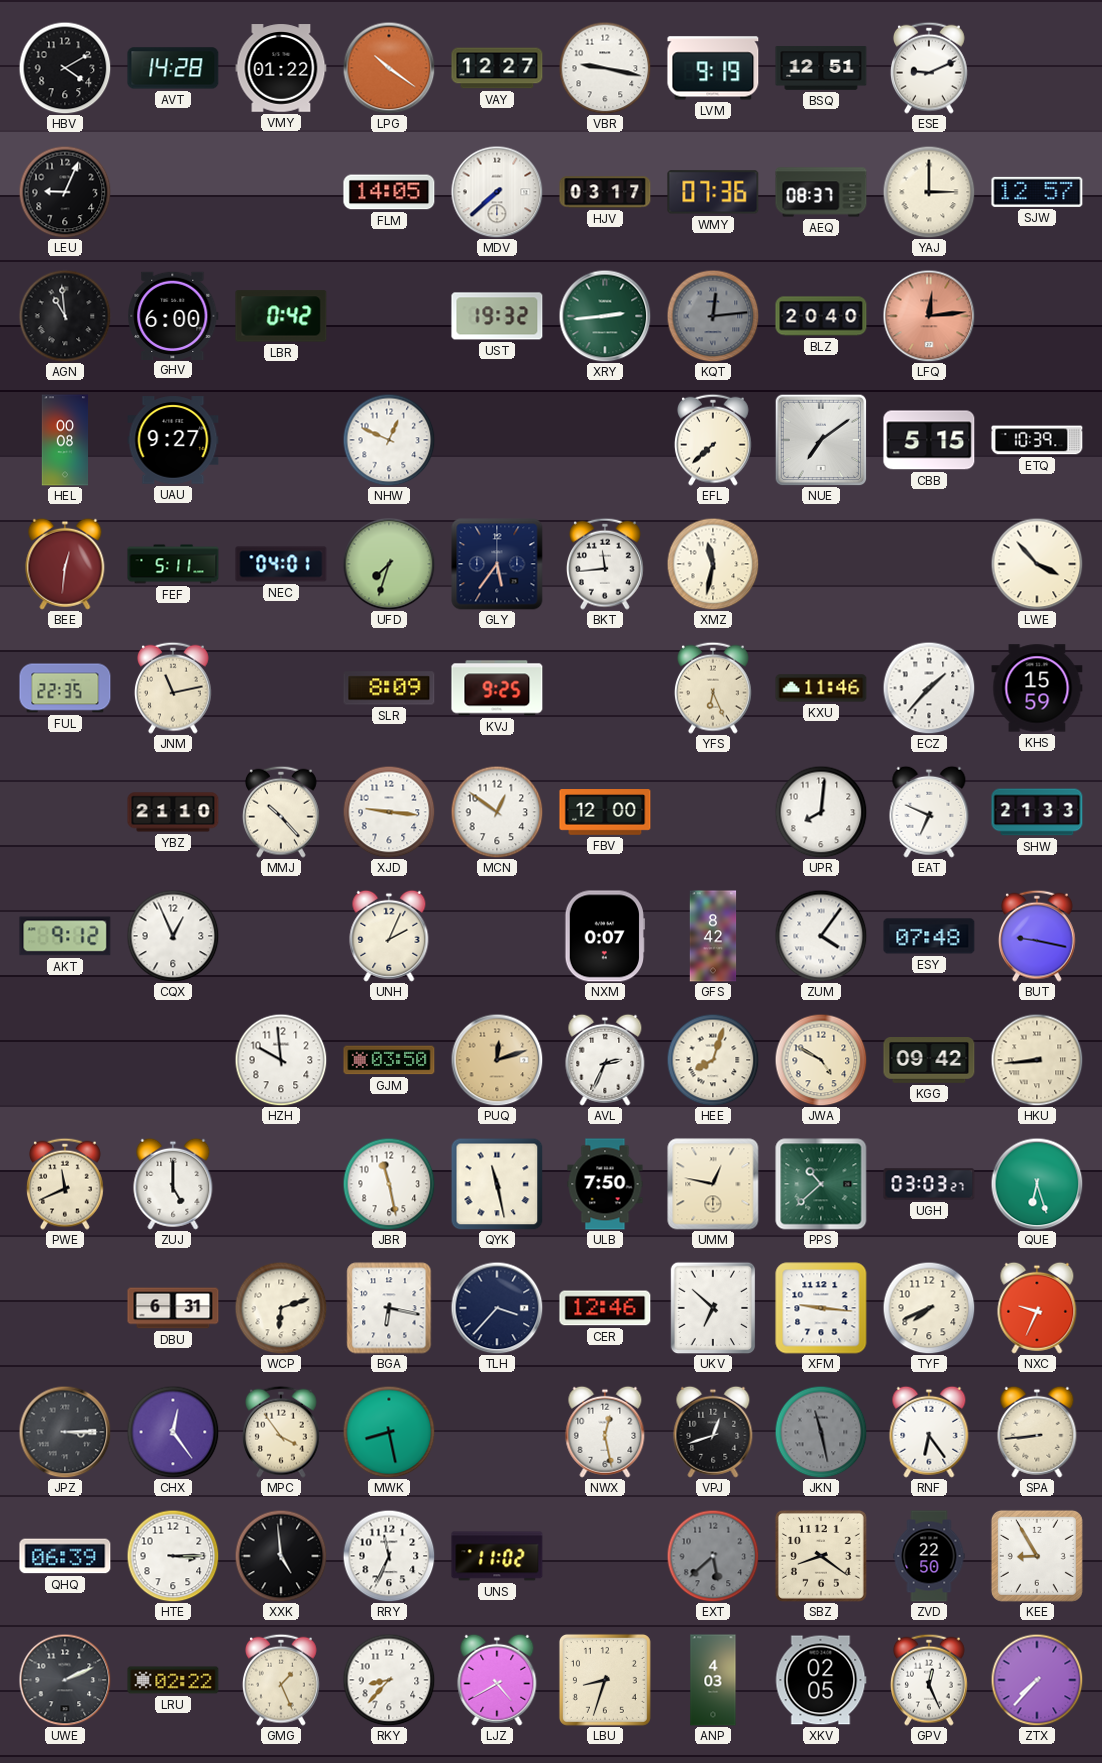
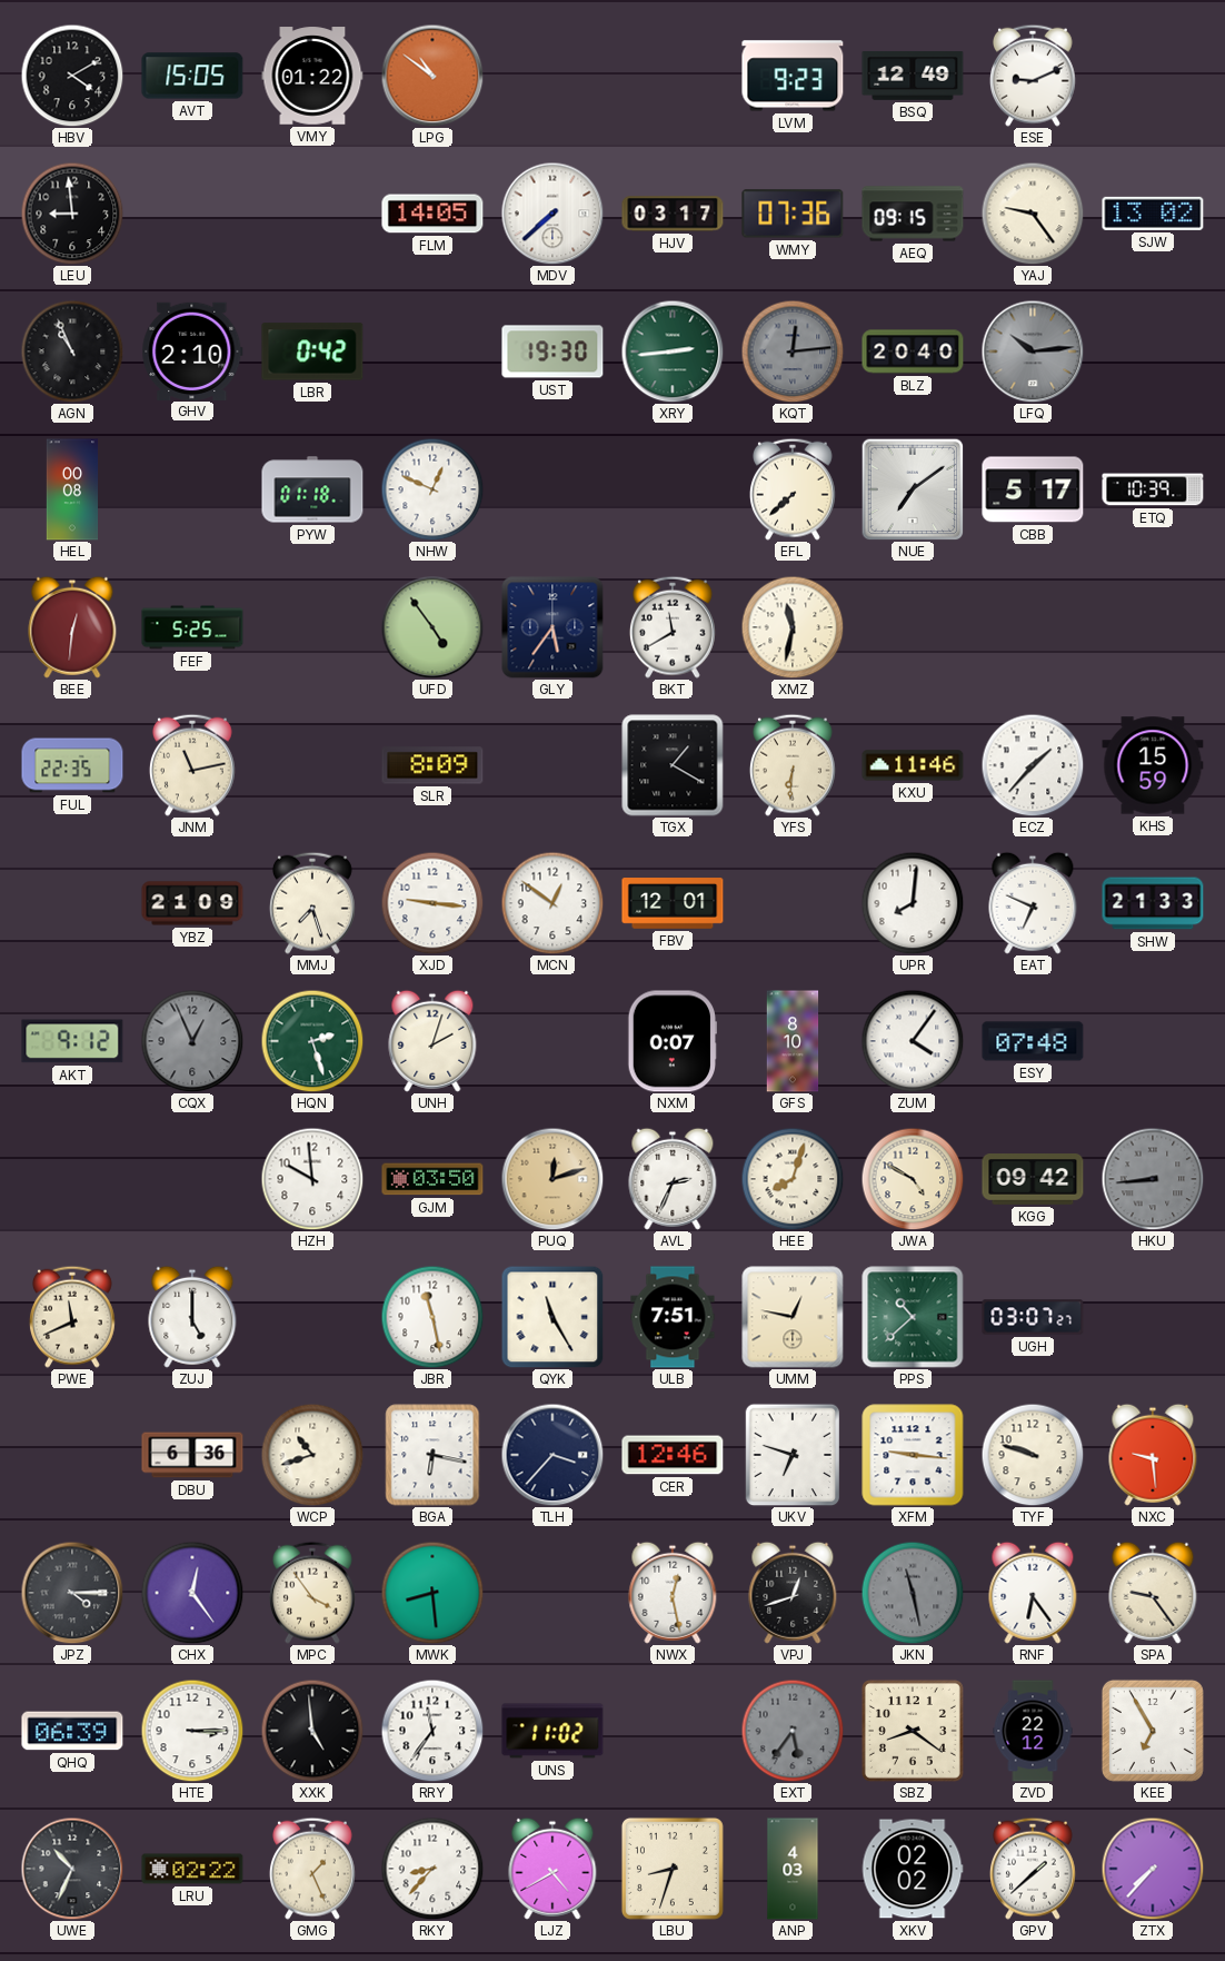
AVT: 14:28 -> 15:05 (192, 76)
LPG: 10:21 -> 10:51 (432, 76)
VAY: 12:27 -> none (497, 68)
VBR: 9:17 -> none (605, 68)
LVM: 9:19 -> 9:23 (793, 76)
BSQ: 12:51 -> 12:49 (913, 76)
LEU: 9:04 -> 8:59 (72, 214)
AEQ: 08:37 -> 09:15 (913, 214)
YAJ: 3:00 -> 9:24 (1033, 214)
SJW: 12:57 -> 13:02 (1153, 214)
AGN: 10:59 -> 10:56 (72, 351)
GHV: 6:00 -> 2:10 (192, 350)
UST: 19:32 -> 19:30 (552, 351)
LFQ: 12:14 -> 10:14 (1033, 351)
LFQ dial: salmon -> grey (1033, 351)
UAU: 9:27 -> none (173, 440)
PYW: none -> 01:18 (312, 489)
CBB: 5:15 -> 5:17 (1033, 489)
FEF: 5:11 -> 5:25 (192, 627)
NEC: 04:01 -> none (281, 564)
UFD: 7:33 -> 4:54 (432, 627)
BKT: 11:44 -> 11:40 (673, 627)
LWE: 3:53 -> none (1037, 564)
KVJ: 9:25 -> none (497, 688)
TGX: none -> 1:20 (673, 765)
YFS: 6:26 -> 6:31 (793, 765)
YBZ: 21:10 -> 21:09 (192, 903)
MMJ: 10:23 -> 7:27 (312, 903)
FBV: 12:00 -> 12:01 (673, 903)
CQX dial: white -> grey (192, 1041)
HQN: none -> 2:27 (312, 1041)
UNH: 2:04 -> 2:03 (432, 1041)
GFS: 8:42 -> 8:10 (793, 1041)
BUT: 9:17 -> none (1037, 936)
HKU dial: cream -> grey (1153, 1179)
QYK: 11:28 -> 11:25 (552, 1317)
ULB: 7:50 -> 7:51 (673, 1317)
UGH: 03:03 -> 03:07 (1033, 1317)
QUE: 6:27 -> none (1037, 1184)
DBU: 6:31 -> 6:36 (192, 1455)
WCP: 6:12 -> 10:42 (312, 1455)
UKV: 6:52 -> 6:48 (793, 1455)
TYF: 7:41 -> 9:48 (1033, 1455)
NXC: 9:34 -> 9:29 (1153, 1455)
JPZ: 3:15 -> 4:15 (72, 1593)
MWK: 8:28 -> 8:29 (432, 1593)
SPA: 8:44 -> 9:24 (1153, 1593)
RRY: 11:34 -> 11:36 (432, 1731)
EXT: 5:38 -> 5:36 (793, 1731)
ZVD: 22:50 -> 22:12 (1033, 1731)
KEE: 8:55 -> 6:55 (1153, 1731)
UWE: 2:11 -> 10:34 (72, 1869)
XKV: 02:05 -> 02:02 (913, 1869)
GPV: 12:26 -> 1:38 (1033, 1869)
